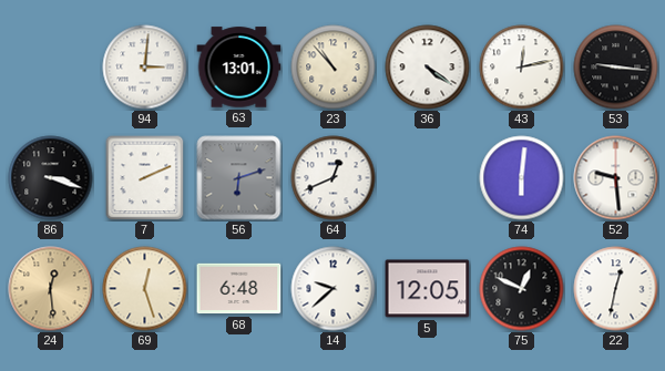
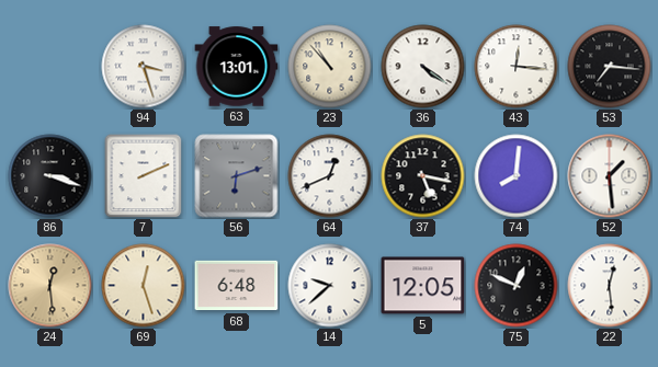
94: 3:01 -> 3:27 (144, 67)
43: 12:13 -> 12:16 (517, 67)
53: 9:16 -> 7:16 (610, 67)
37: none -> 5:17 (423, 176)
74: 6:01 -> 8:01 (517, 176)
52: 9:29 -> 1:29 (610, 176)
22: 12:32 -> 12:29 (610, 286)
